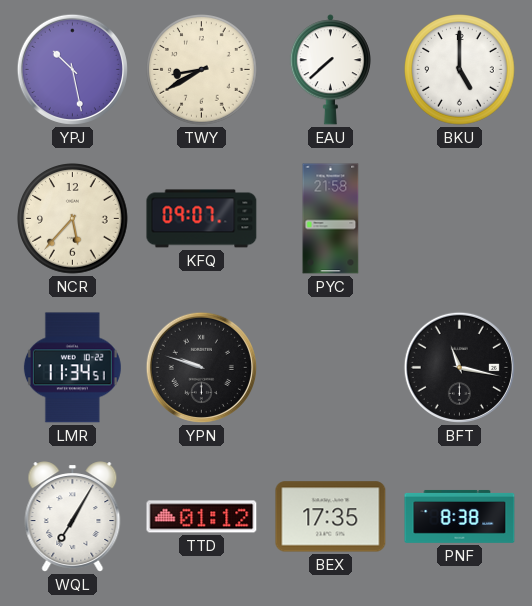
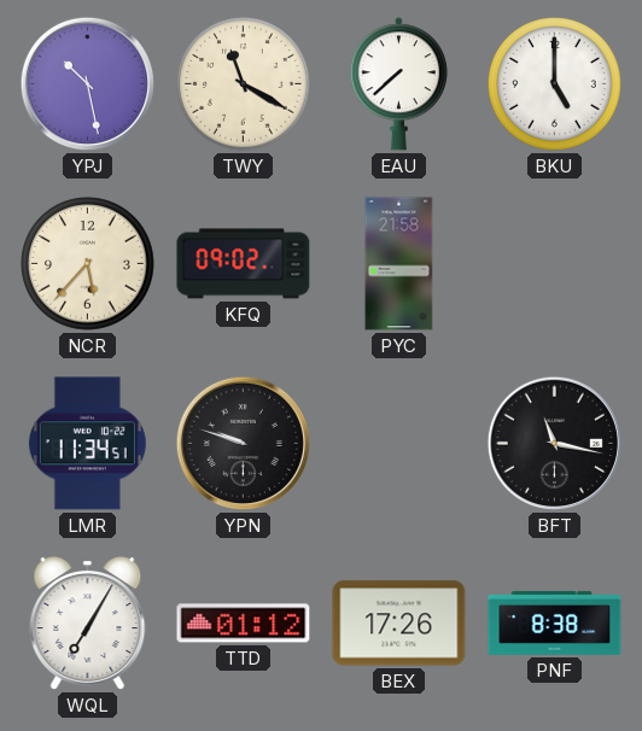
TWY: 8:40 -> 11:20 (244, 84)
KFQ: 09:07 -> 09:02 (244, 264)
BEX: 17:35 -> 17:26 (399, 624)
